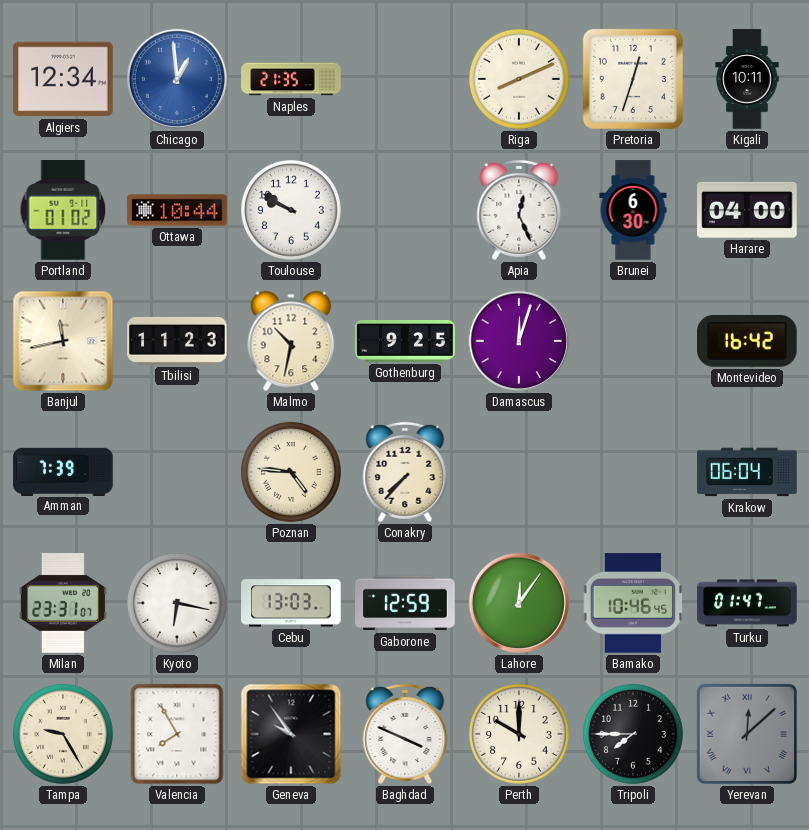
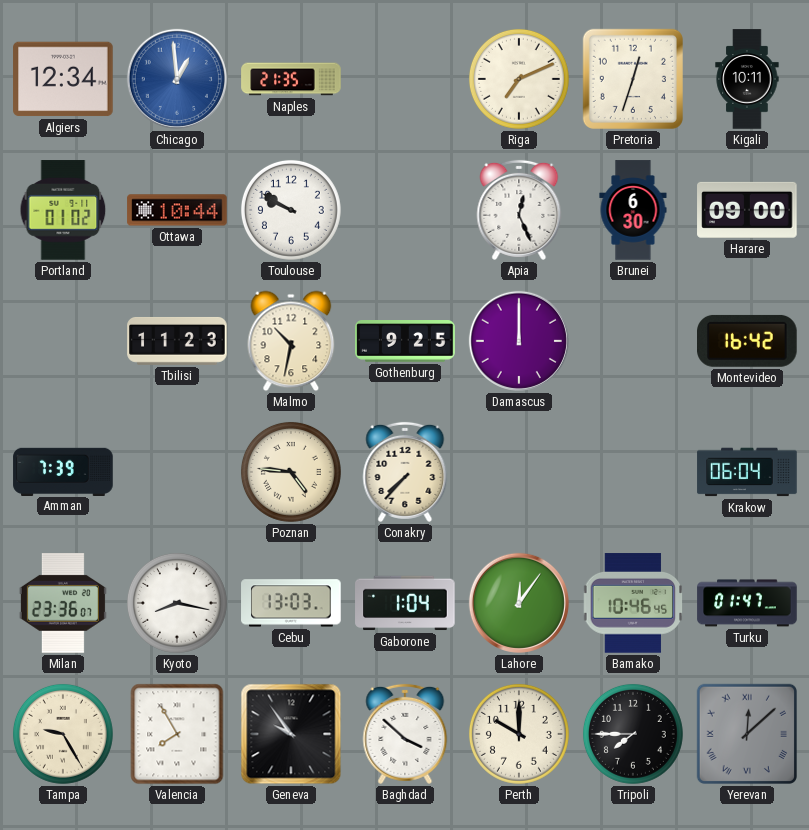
Riga: 8:11 -> 7:11 (519, 79)
Harare: 04:00 -> 09:00 (747, 210)
Banjul: 11:43 -> none (63, 341)
Damascus: 12:03 -> 12:00 (519, 341)
Milan: 23:31 -> 23:36 (63, 603)
Kyoto: 6:17 -> 8:17 (177, 603)
Gaborone: 12:59 -> 1:04 (405, 603)
Baghdad: 3:49 -> 3:52 (405, 734)
